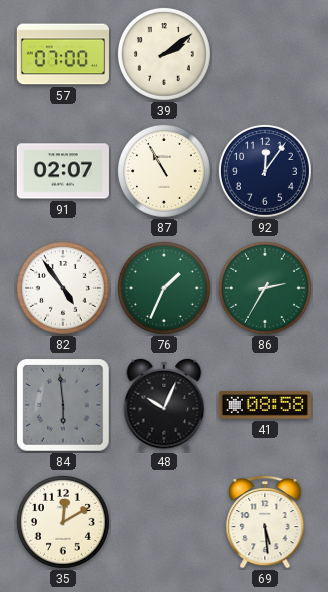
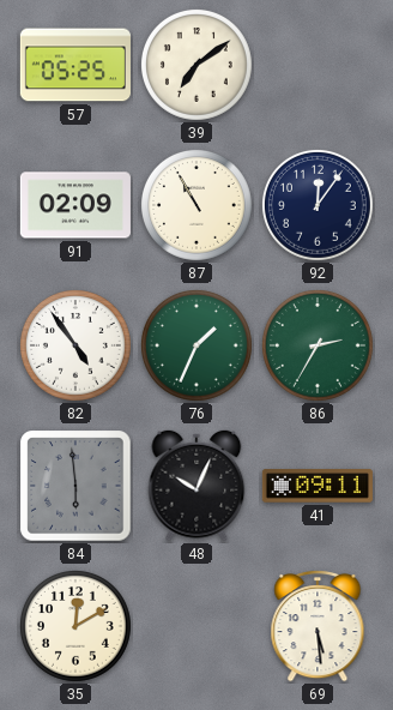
57: 07:00 -> 05:25 (75, 65)
39: 2:09 -> 7:09 (196, 65)
91: 02:07 -> 02:09 (75, 205)
41: 08:58 -> 09:11 (318, 486)
